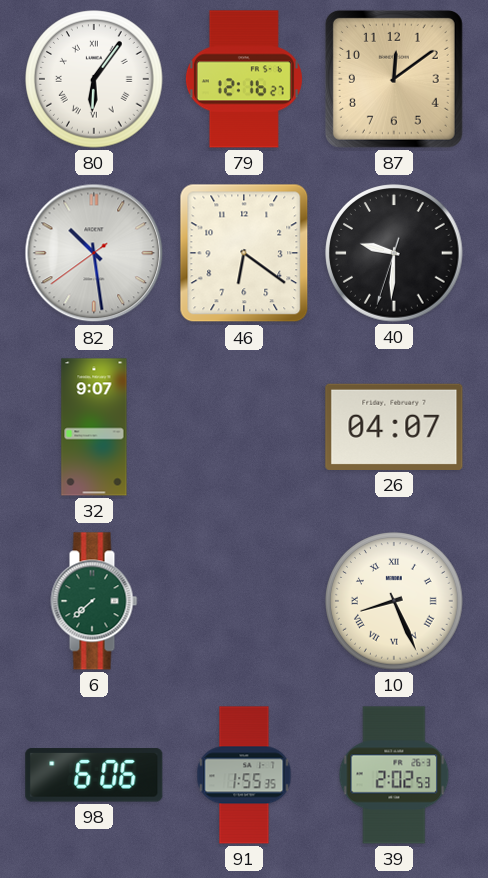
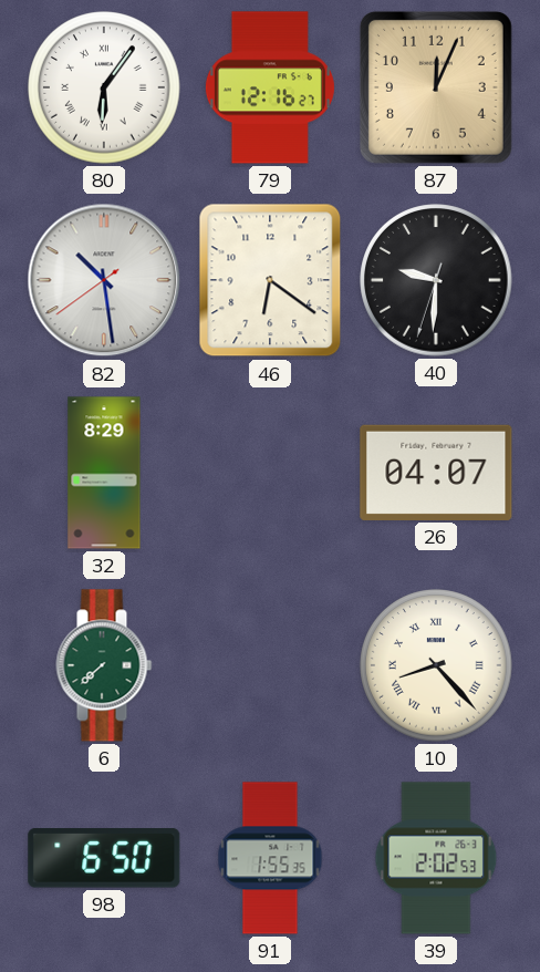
87: 12:09 -> 12:04 (436, 87)
32: 9:07 -> 8:29 (104, 473)
10: 8:26 -> 8:23 (436, 665)
98: 6:06 -> 6:50 (104, 858)
